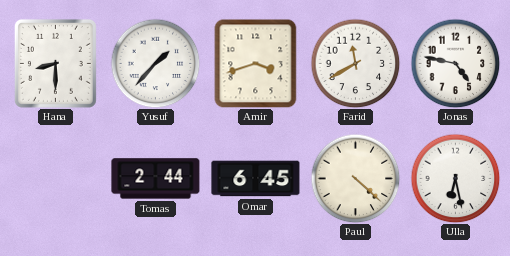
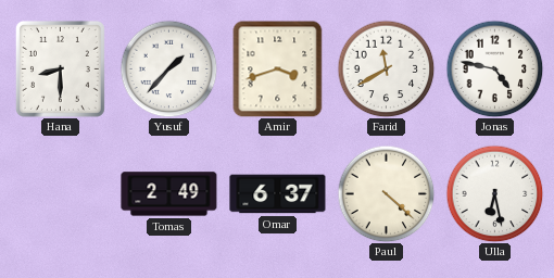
Tomas: 2:44 -> 2:49 (169, 194)
Omar: 6:45 -> 6:37 (278, 194)
